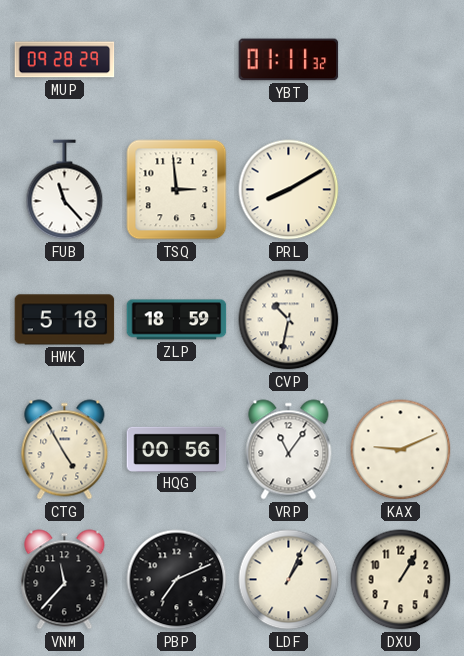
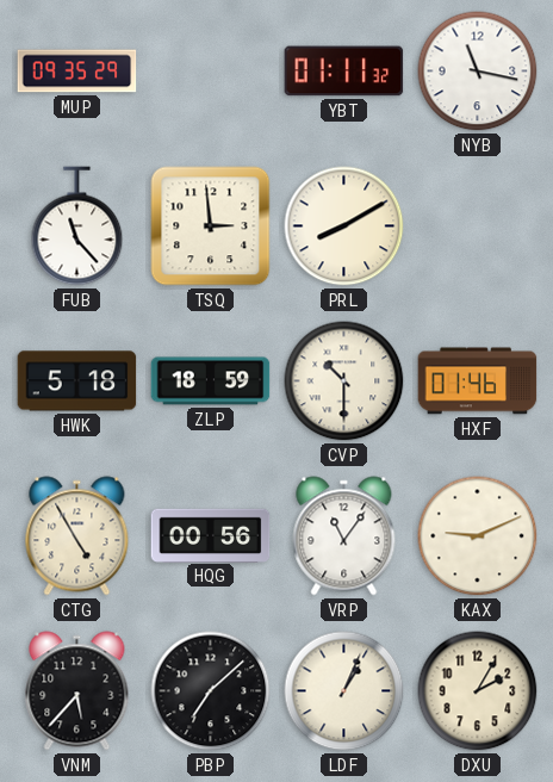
MUP: 09:28 -> 09:35 (77, 72)
NYB: none -> 11:17 (478, 72)
CVP: 10:32 -> 10:30 (344, 381)
HXF: none -> 01:46 (478, 381)
VNM: 11:37 -> 5:37 (77, 691)
PBP: 7:11 -> 7:08 (211, 691)
DXU: 1:05 -> 2:05 (478, 691)
